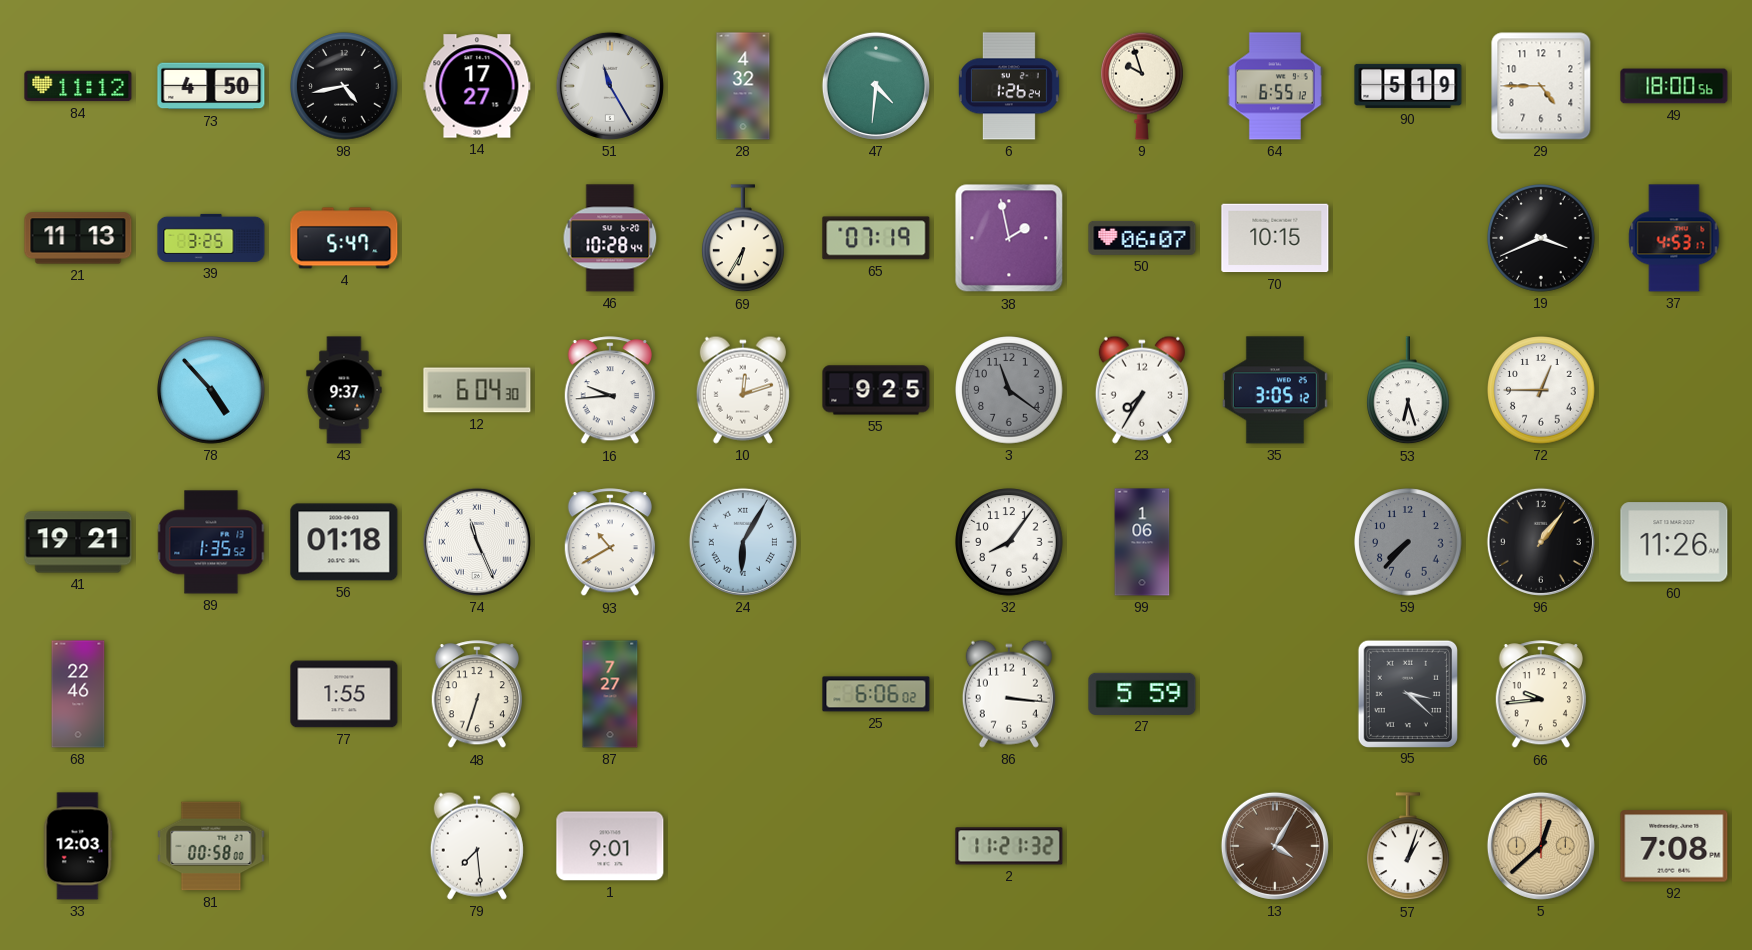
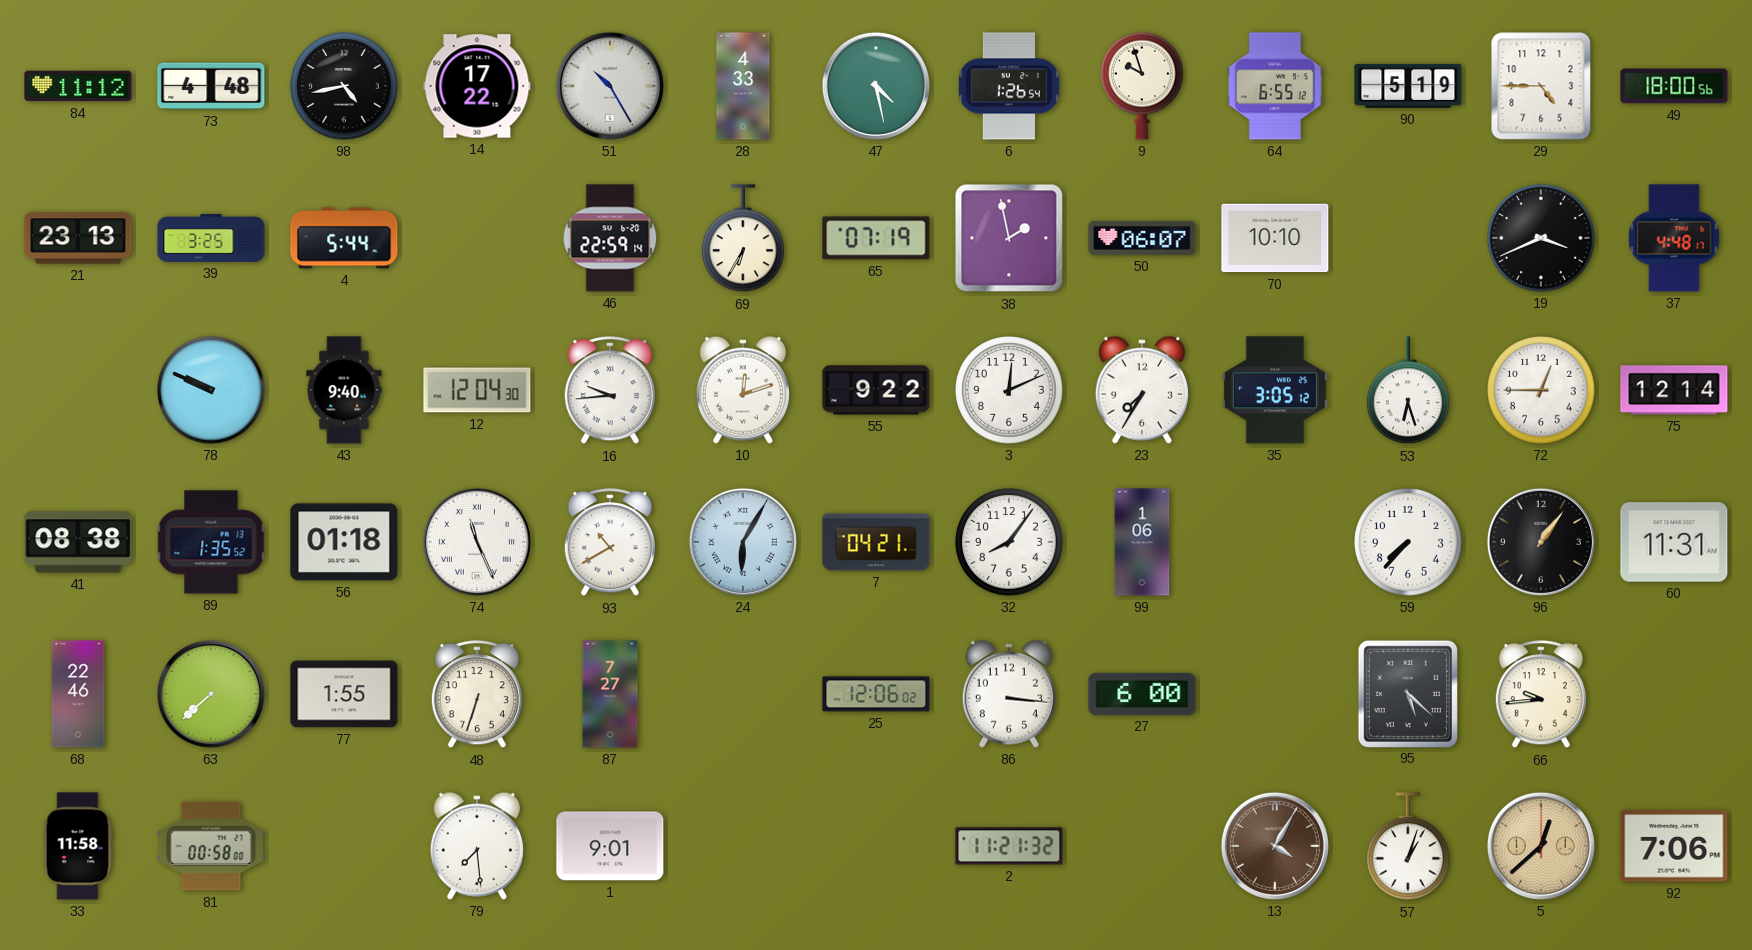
73: 4:50 -> 4:48 (211, 86)
14: 17:27 -> 17:22 (477, 86)
51: 11:25 -> 10:25 (610, 86)
28: 4:32 -> 4:33 (743, 86)
47: 4:31 -> 4:28 (876, 86)
6: 1:26:24 -> 1:26:54 (1009, 86)
21: 11:13 -> 23:13 (78, 238)
4: 5:47 -> 5:44 (344, 238)
46: 10:28 -> 22:59 (610, 238)
70: 10:15 -> 10:10 (1275, 238)
37: 4:53 -> 4:48 (1674, 238)
78: 4:53 -> 9:49 (211, 390)
43: 9:37 -> 9:40 (344, 390)
12: 6:04 -> 12:04 (477, 390)
55: 9:25 -> 9:22 (876, 390)
3: 11:21 -> 12:11 (1009, 390)
3 dial: grey -> white (1009, 390)
75: none -> 12:14 (1674, 390)
41: 19:21 -> 08:38 (78, 542)
7: none -> 04:21 (876, 542)
59 dial: grey -> white (1408, 542)
60: 11:26 -> 11:31 (1674, 542)
63: none -> 7:38 (211, 694)
25: 6:06 -> 12:06 (876, 694)
27: 5:59 -> 6:00 (1142, 694)
95: 3:22 -> 5:22 (1407, 693)
33: 12:03 -> 11:58 (78, 846)
92: 7:08 -> 7:06 (1674, 846)
